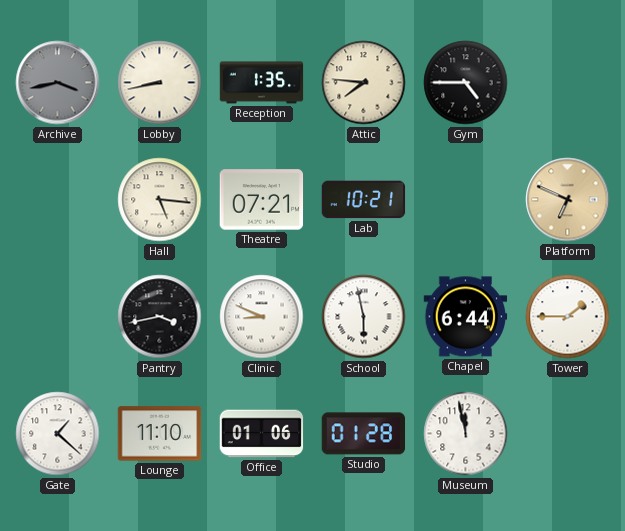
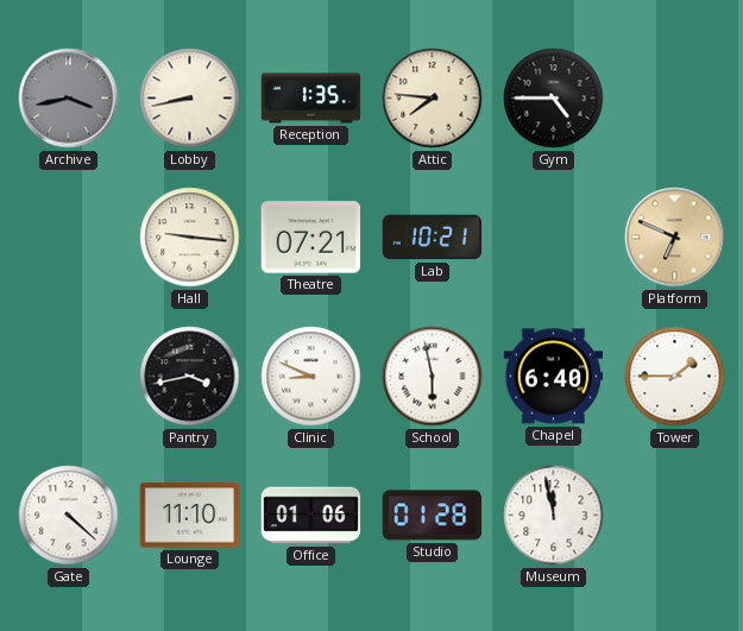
Hall: 5:16 -> 9:16 (190, 238)
Chapel: 6:44 -> 6:40 (554, 377)
Gate: 1:22 -> 4:22 (69, 516)
